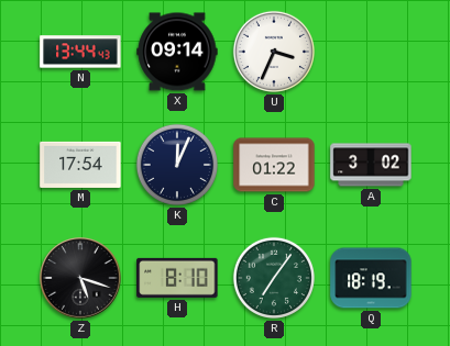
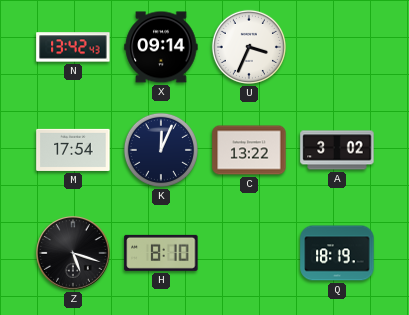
N: 13:44 -> 13:42 (73, 47)
C: 01:22 -> 13:22 (249, 150)
R: 7:06 -> none (274, 278)
